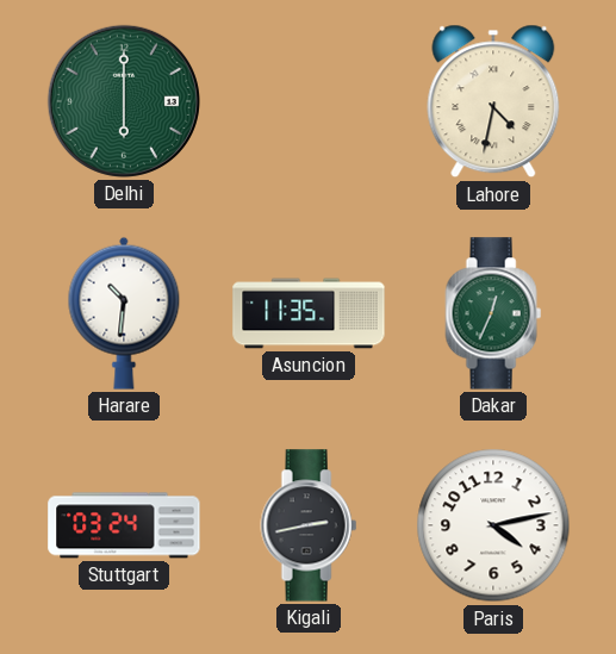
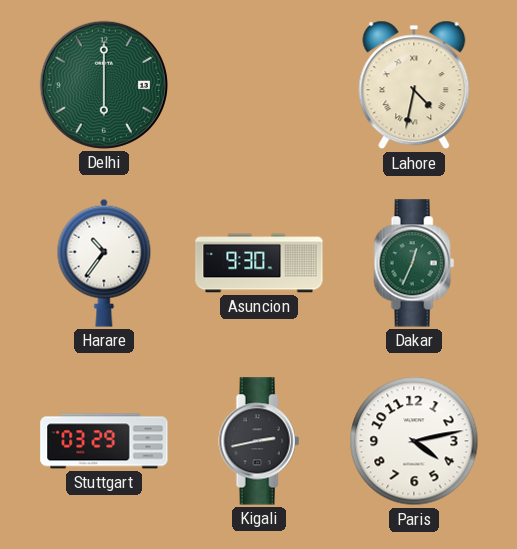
Harare: 10:31 -> 10:36 (104, 263)
Asuncion: 11:35 -> 9:30 (259, 263)
Stuttgart: 03:24 -> 03:29 (104, 441)
